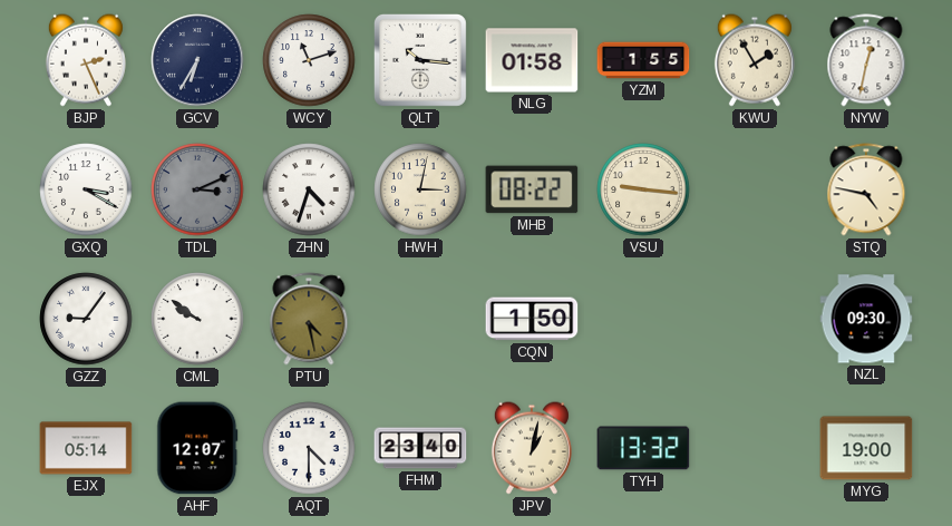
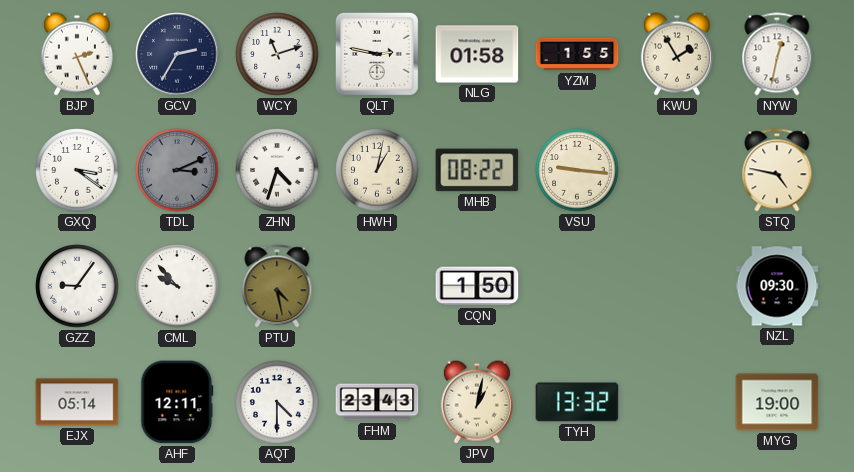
GCV: 6:35 -> 2:35 (177, 54)
QLT: 10:16 -> 2:47 (377, 54)
GXQ: 3:20 -> 3:21 (77, 170)
HWH: 3:02 -> 1:02 (377, 170)
CML: 9:51 -> 9:53 (177, 286)
AHF: 12:07 -> 12:11 (177, 402)
FHM: 23:40 -> 23:43 (377, 402)
